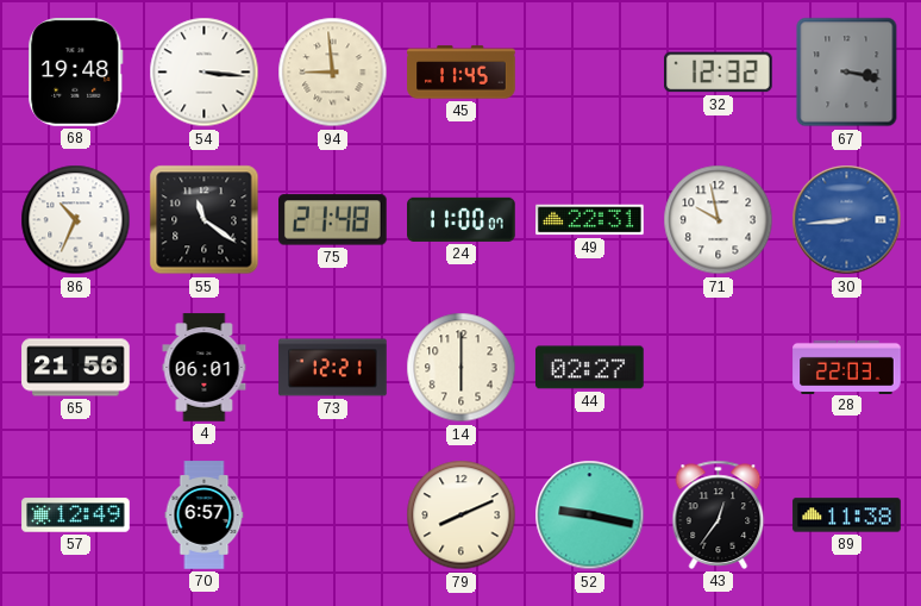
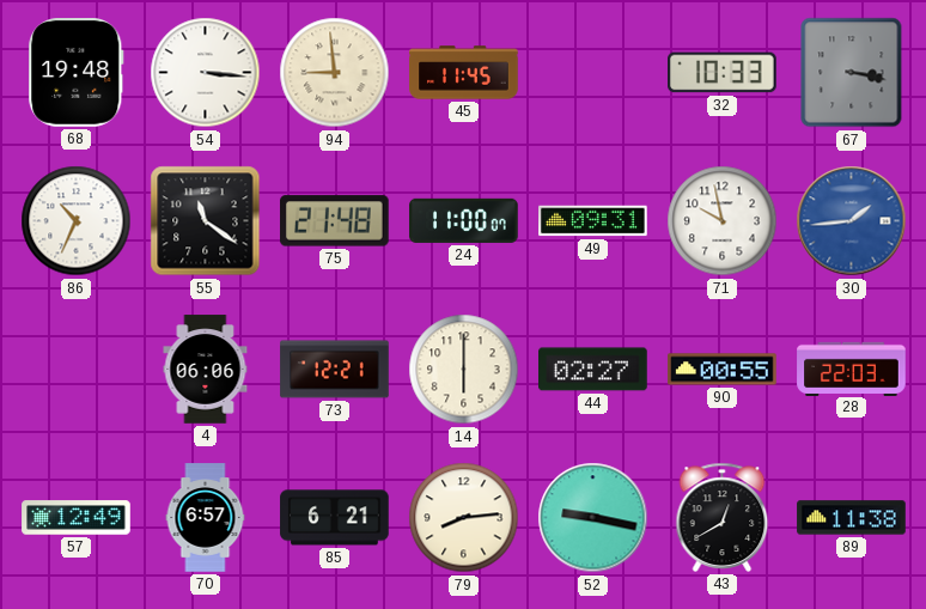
32: 12:32 -> 10:33 (723, 73)
49: 22:31 -> 09:31 (593, 221)
30: 8:44 -> 1:44 (852, 221)
65: 21:56 -> none (76, 368)
4: 06:01 -> 06:06 (206, 370)
90: none -> 00:55 (723, 370)
85: none -> 6:21 (335, 518)
79: 8:11 -> 8:14 (464, 518)
43: 12:36 -> 12:40 (723, 517)
